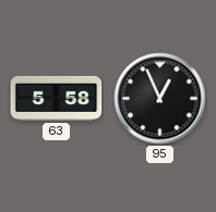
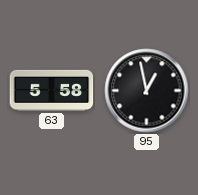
95: 12:56 -> 12:58 (147, 91)
